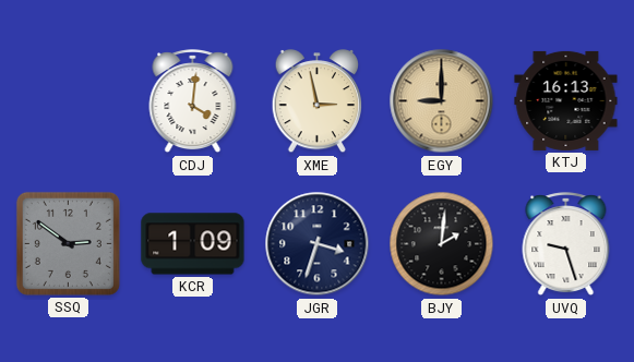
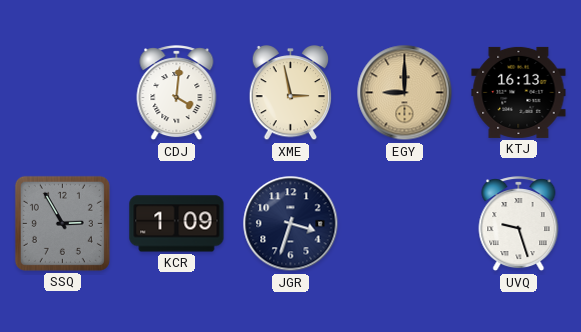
SSQ: 2:51 -> 2:55 (62, 223)
BJY: 2:01 -> none (442, 244)
